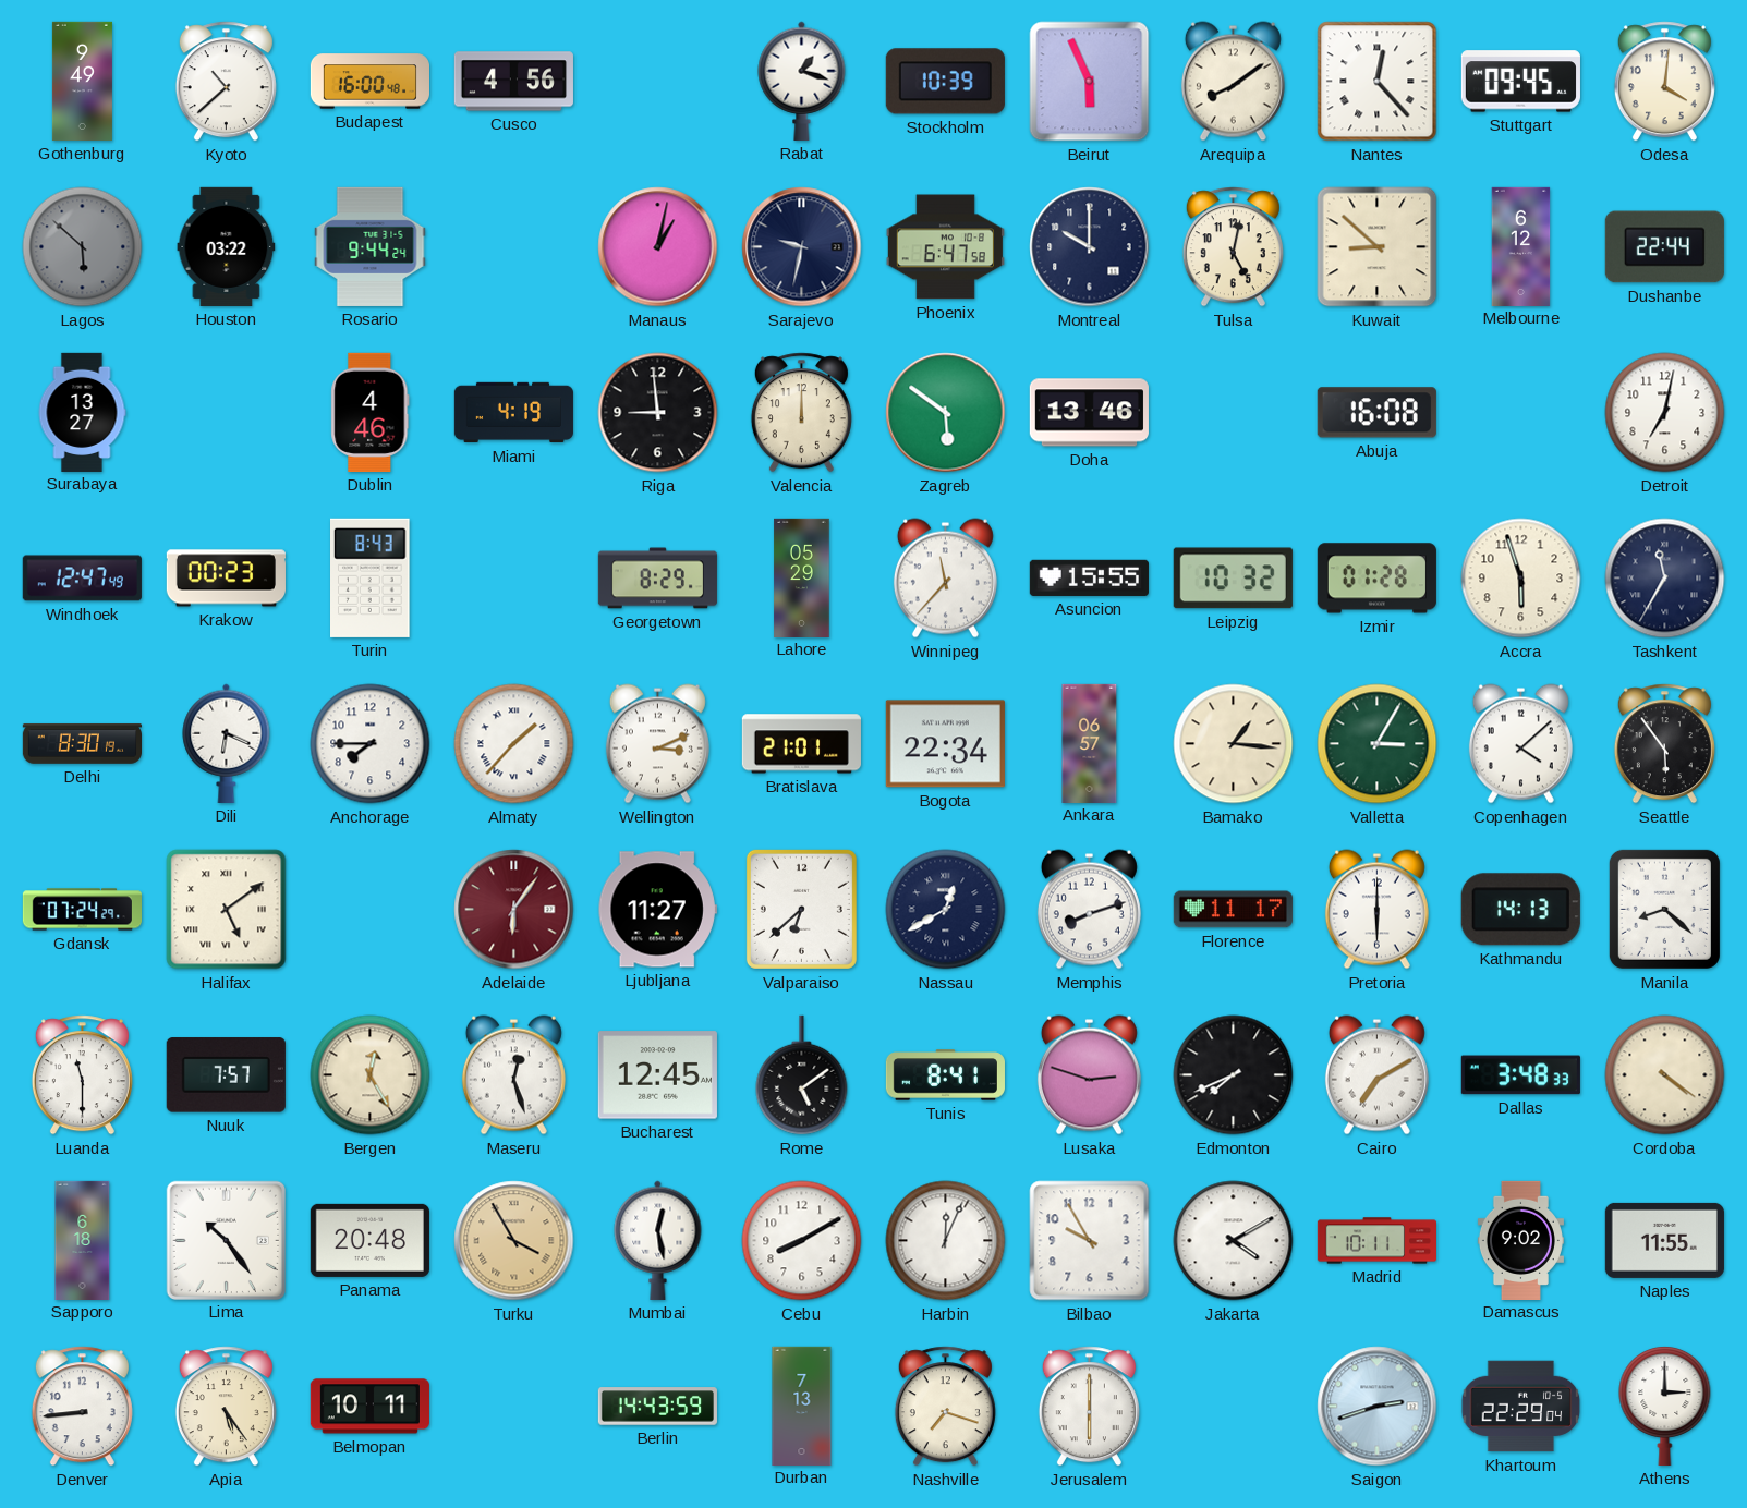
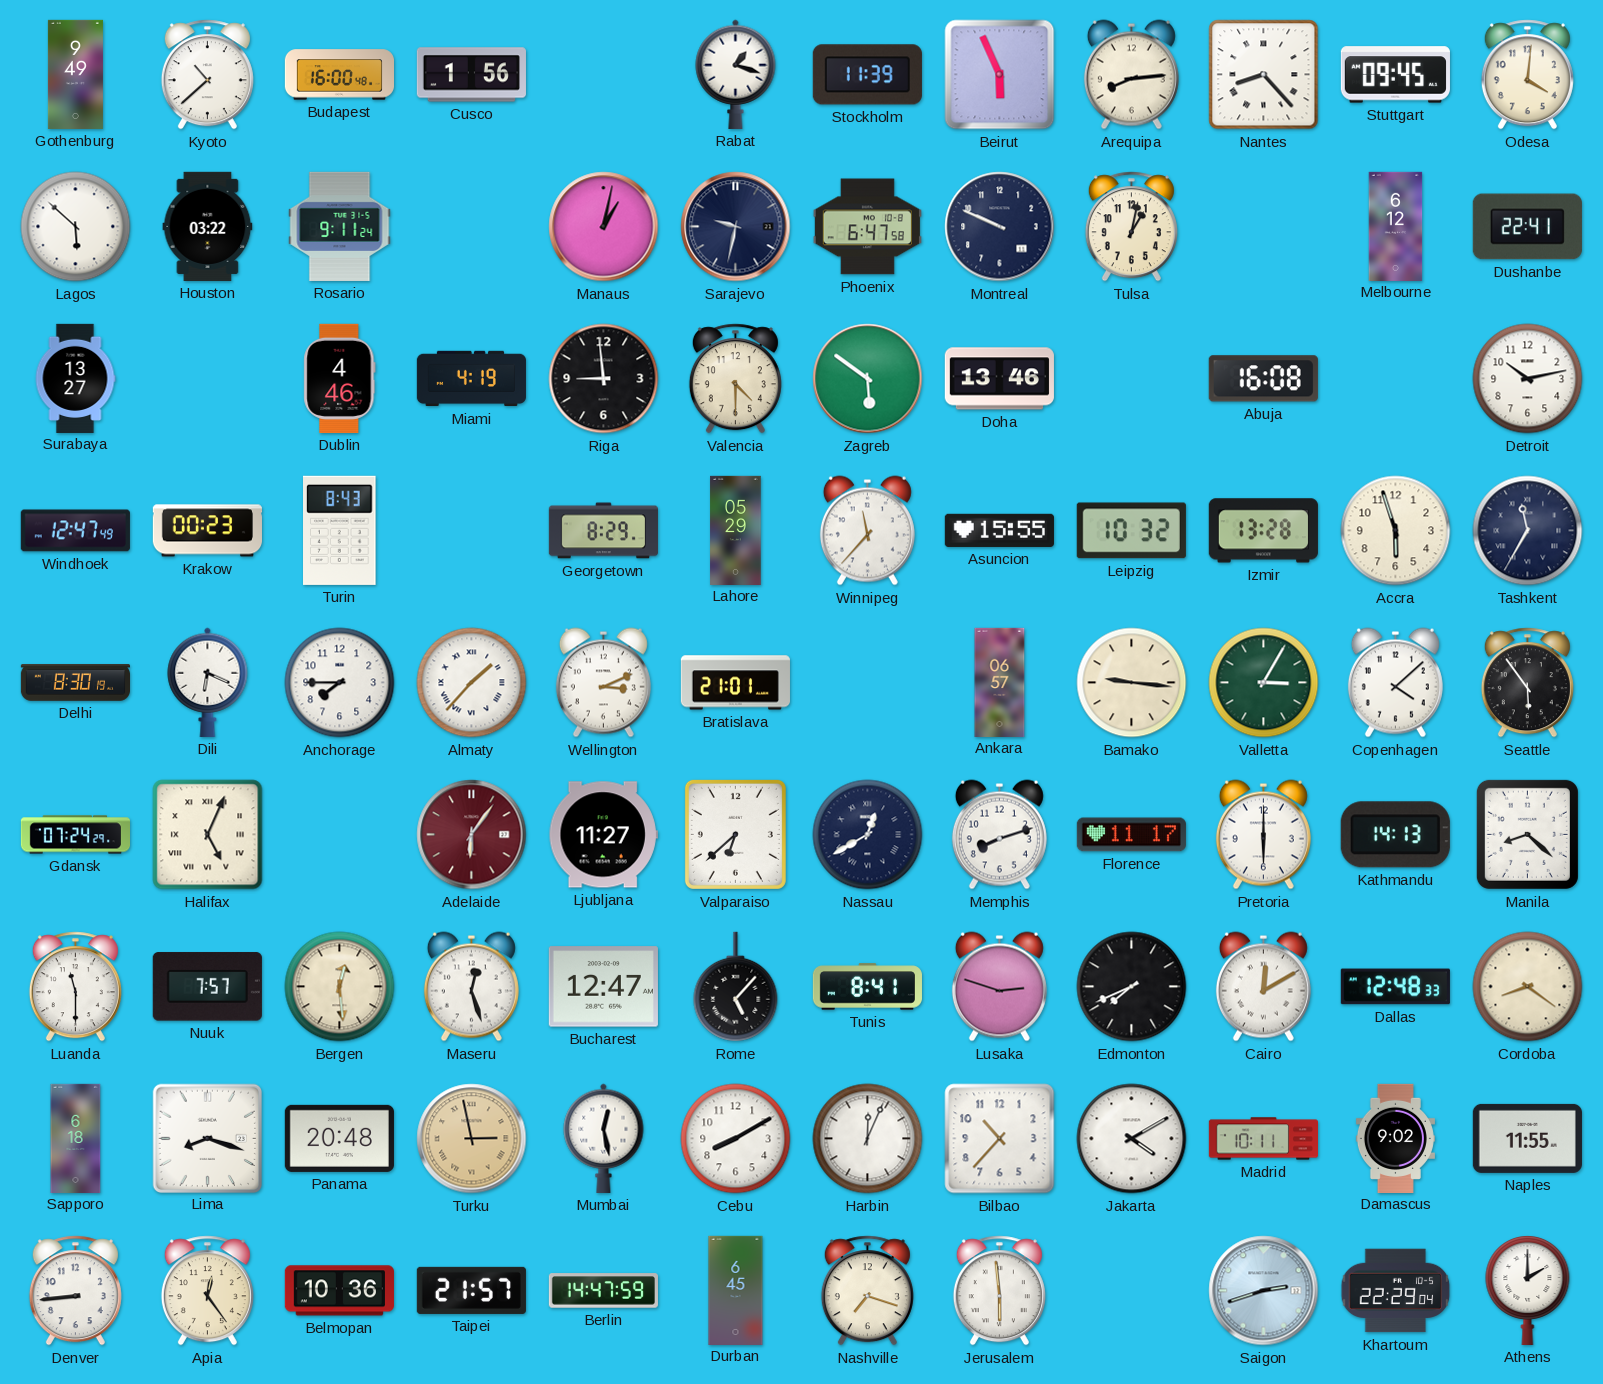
Cusco: 4:56 -> 1:56 (471, 75)
Stockholm: 10:39 -> 11:39 (867, 75)
Arequipa: 8:09 -> 8:14 (1131, 75)
Nantes: 12:23 -> 8:23 (1264, 75)
Lagos dial: grey -> white (76, 227)
Rosario: 9:44 -> 9:11 (340, 226)
Montreal: 10:00 -> 9:49 (1000, 227)
Tulsa: 5:02 -> 1:02 (1131, 227)
Kuwait: 8:52 -> none (1378, 247)
Dushanbe: 22:44 -> 22:41 (1527, 227)
Valencia: 12:00 -> 4:30 (735, 379)
Detroit: 7:02 -> 10:13 (1528, 379)
Izmir: 01:28 -> 13:28 (1263, 531)
Bogota: 22:34 -> none (945, 744)
Bamako: 1:16 -> 9:16 (1132, 683)
Halifax: 5:09 -> 5:04 (208, 835)
Bergen: 12:25 -> 12:29 (340, 987)
Bucharest: 12:45 -> 12:47 (603, 987)
Rome: 5:09 -> 5:07 (736, 987)
Cairo: 7:10 -> 12:10 (1263, 987)
Dallas: 3:48 -> 12:48 (1395, 987)
Cordoba: 4:21 -> 8:21 (1528, 987)
Lima: 10:24 -> 8:18 (207, 1138)
Turku: 3:55 -> 2:58 (472, 1139)
Bilbao: 9:55 -> 10:37 (1000, 1139)
Apia: 5:24 -> 12:24 (207, 1291)
Belmopan: 10:11 -> 10:36 (339, 1291)
Taipei: none -> 21:57 (471, 1290)
Berlin: 14:43 -> 14:47 (603, 1291)
Durban: 7:13 -> 6:45 (736, 1290)
Jerusalem: 6:00 -> 5:59 (999, 1291)
Athens: 3:00 -> 2:00 (1528, 1291)
